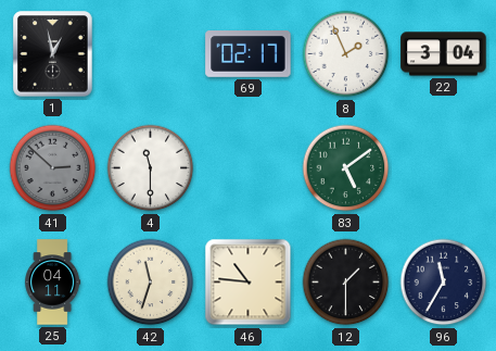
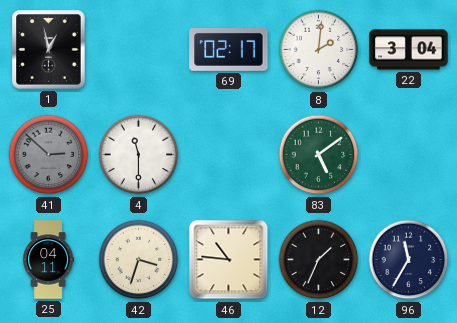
8: 1:56 -> 2:01 (319, 50)
42: 11:33 -> 3:33 (139, 260)
12: 1:30 -> 1:34 (319, 260)
